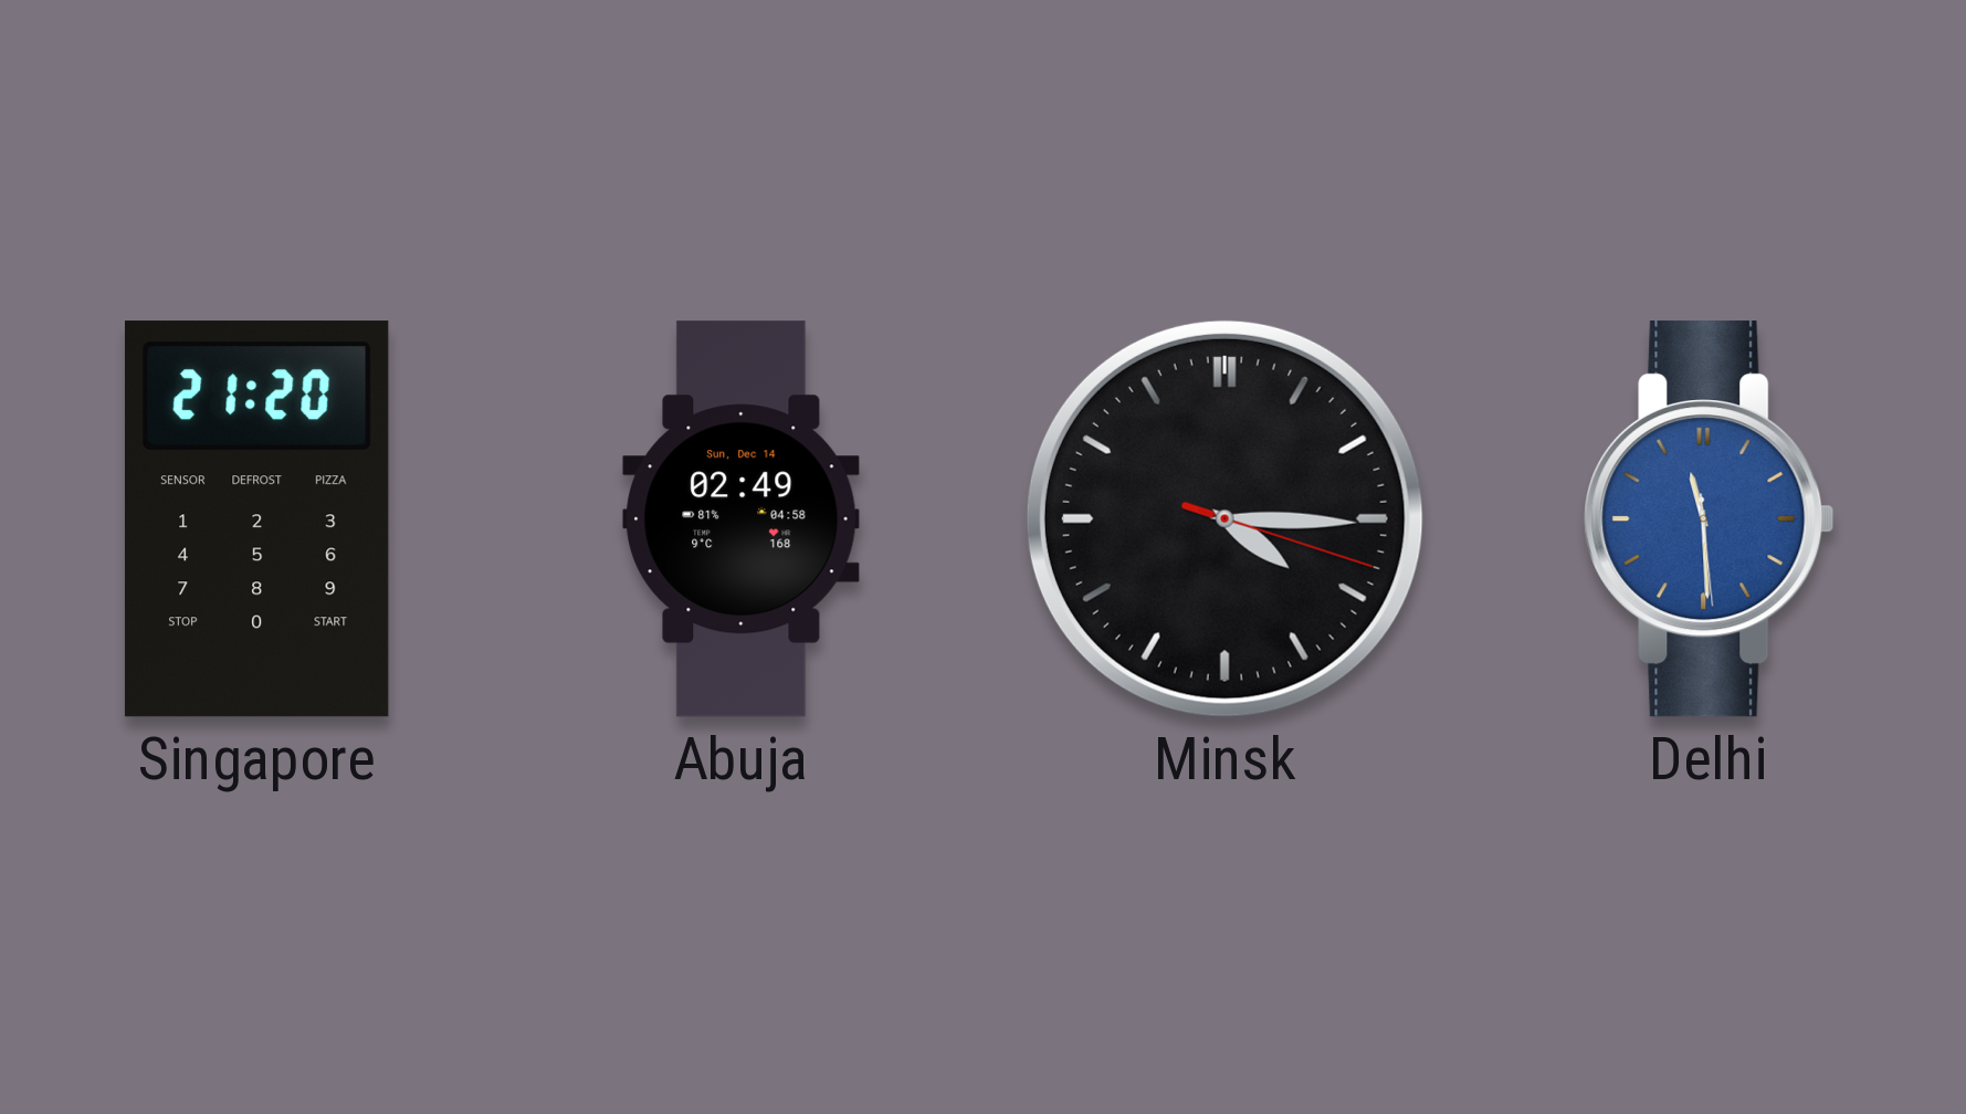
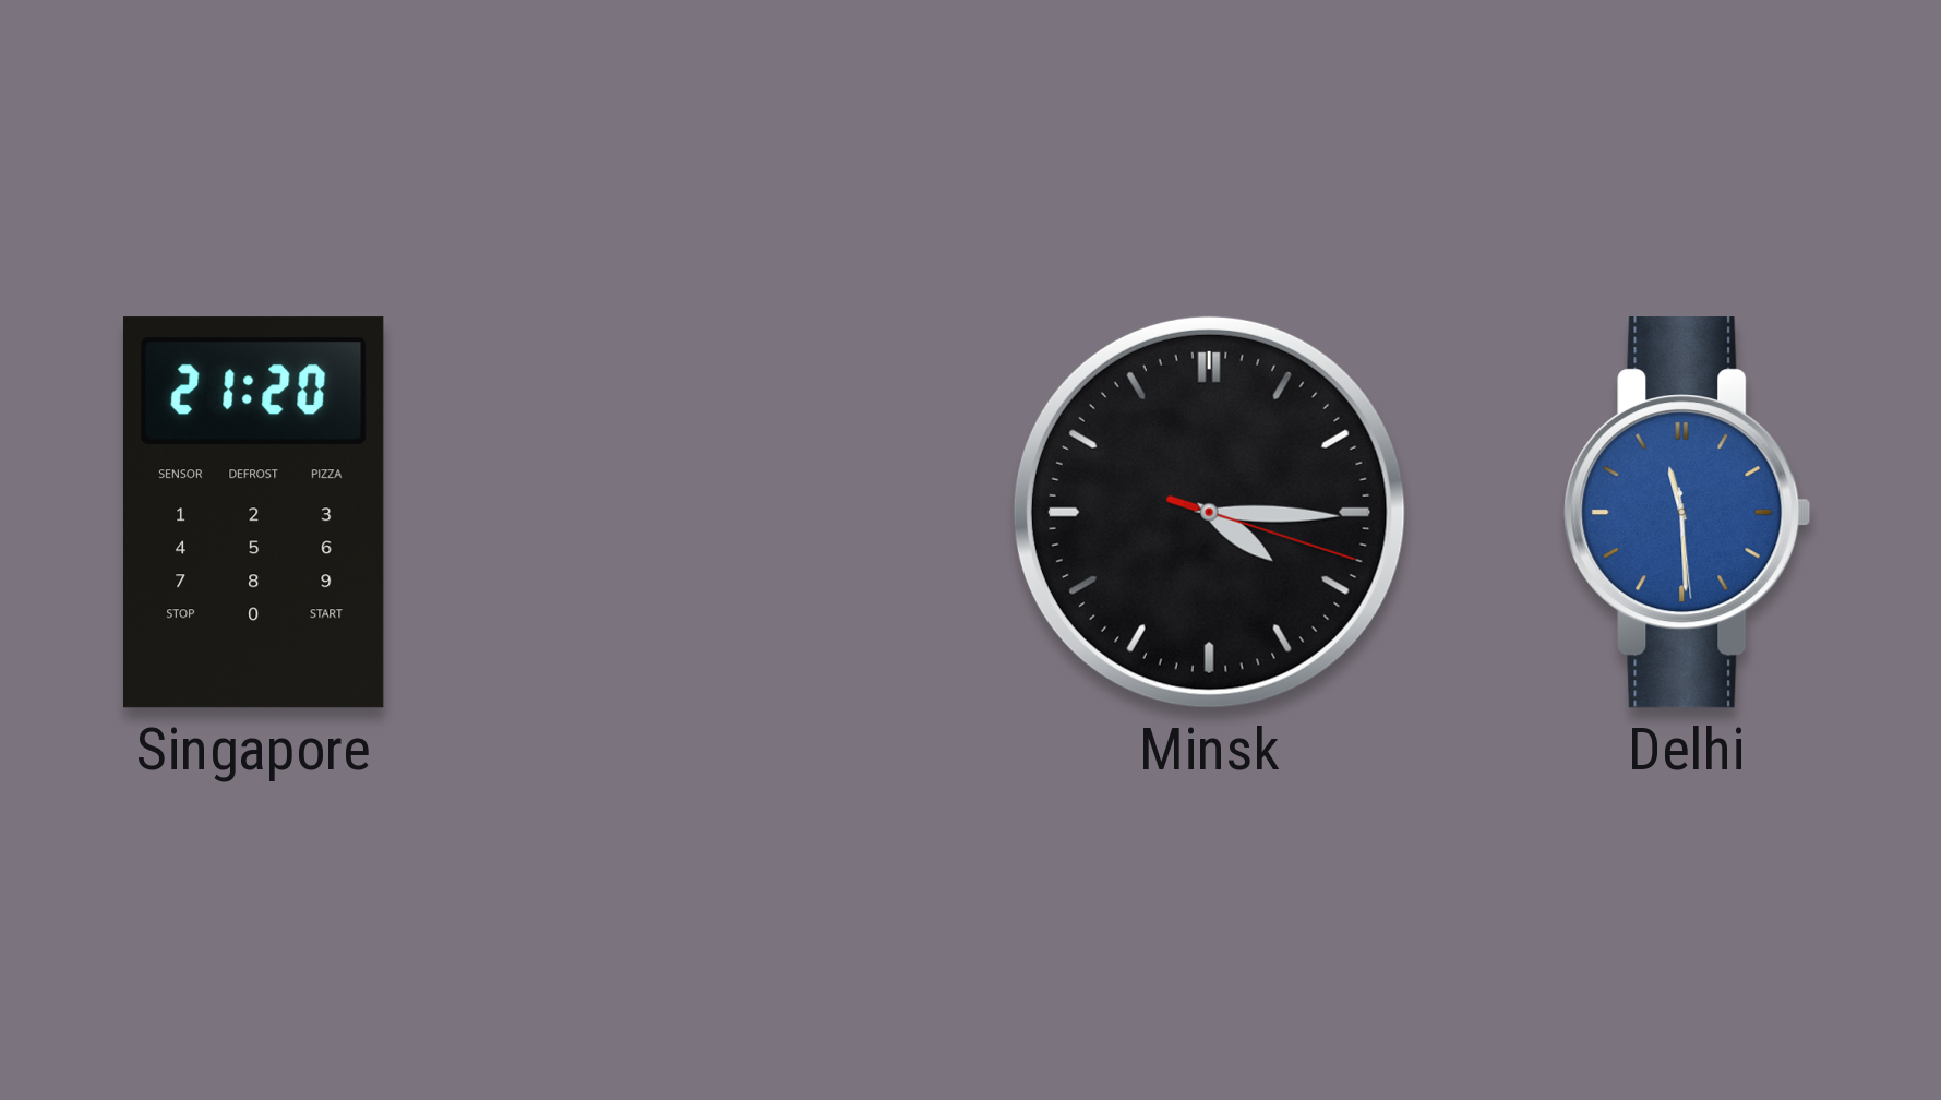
Abuja: 02:49 -> none (742, 519)
